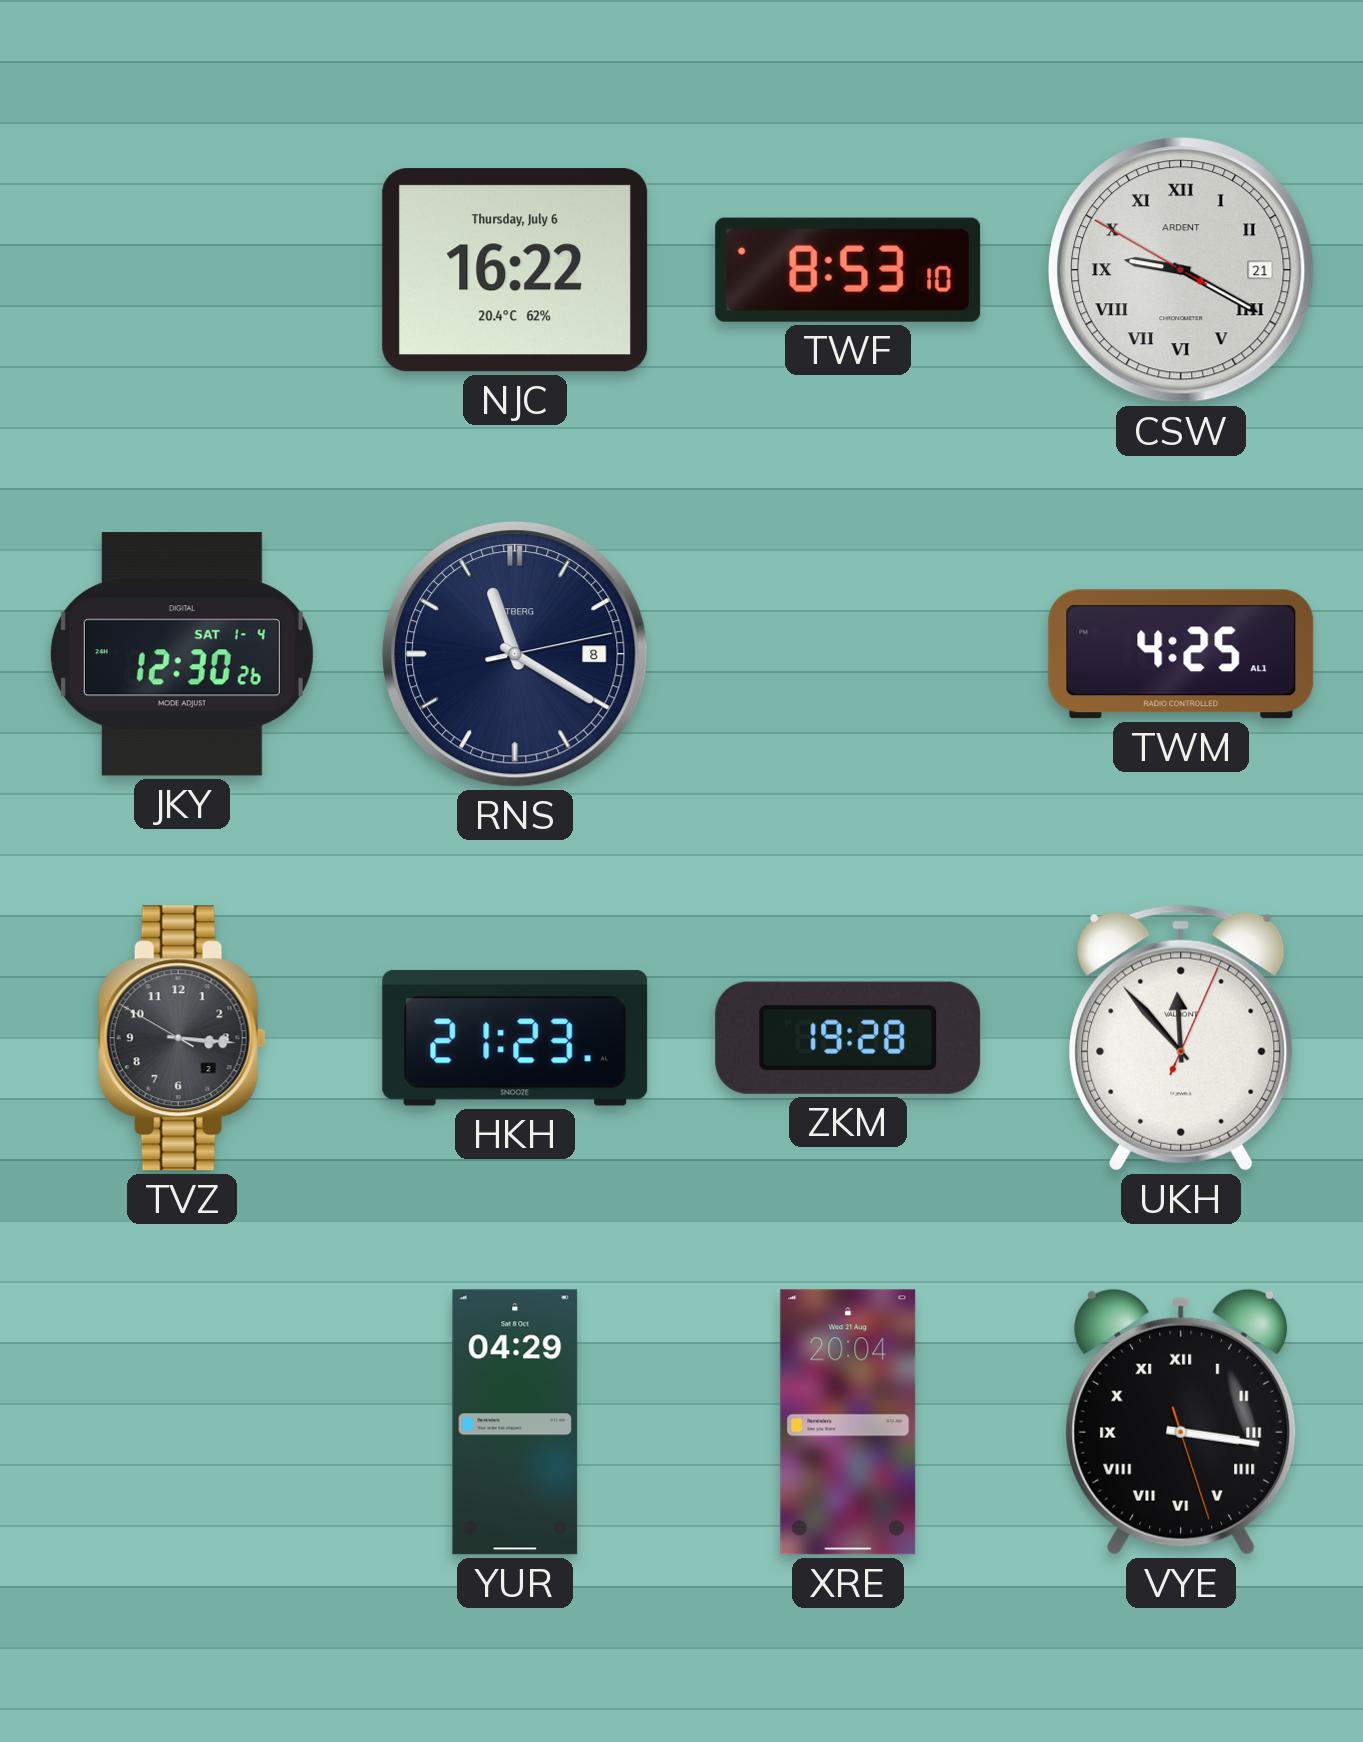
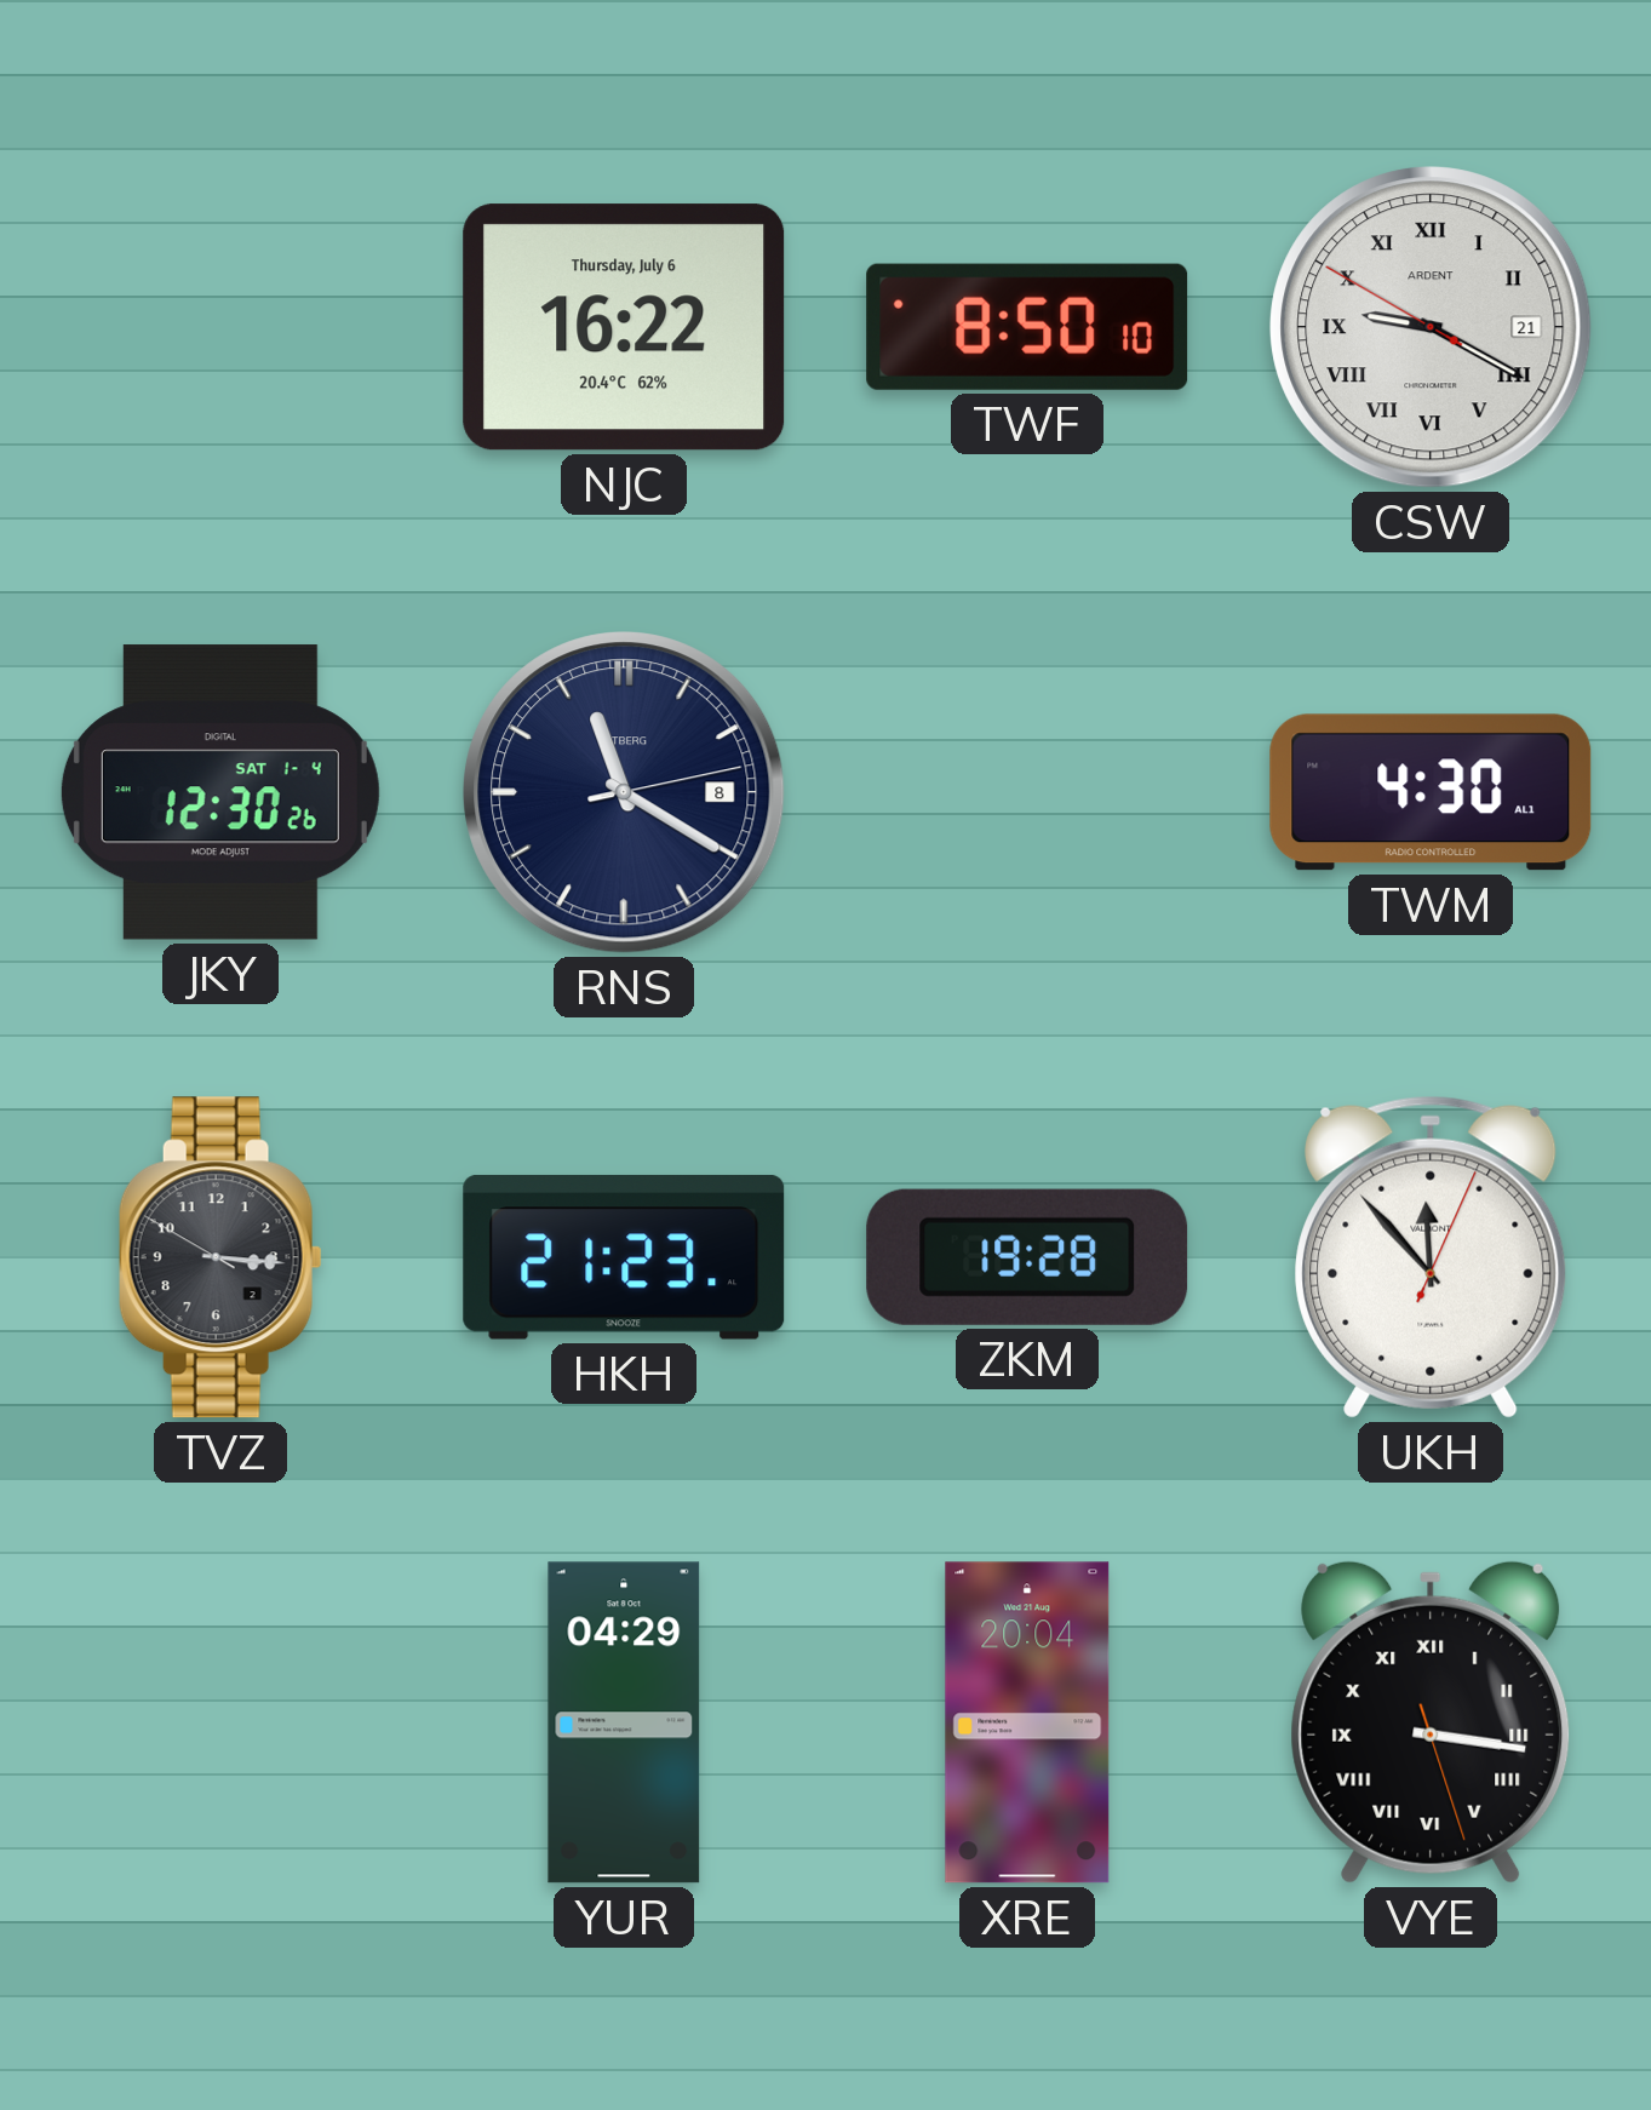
TWF: 8:53 -> 8:50 (1027, 327)
TWM: 4:25 -> 4:30 (1431, 792)
